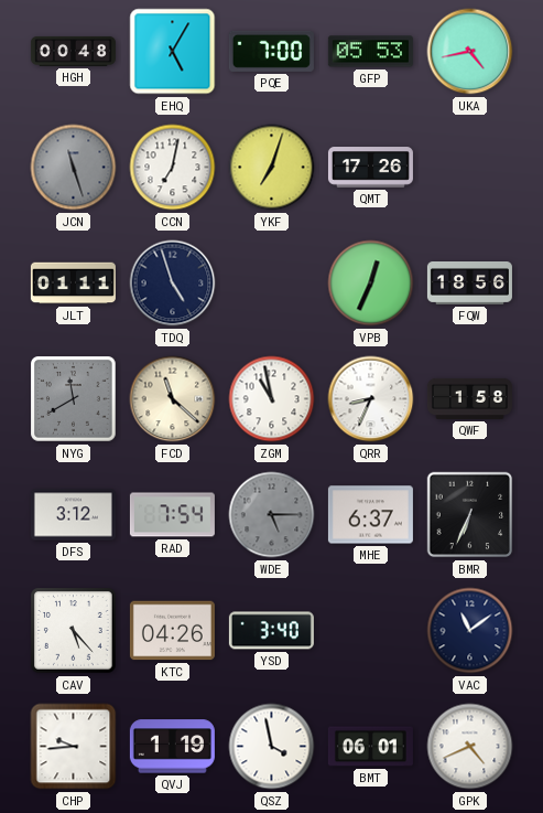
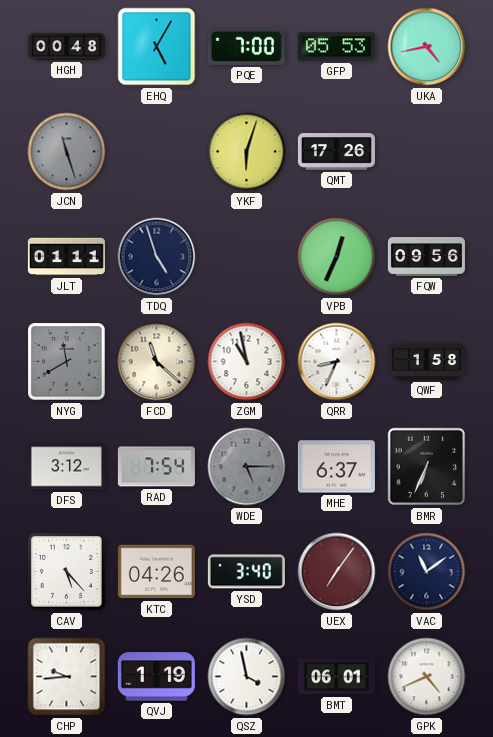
CCN: 7:02 -> none (173, 168)
YKF: 7:03 -> 6:03 (247, 152)
FQW: 18:56 -> 09:56 (426, 257)
UEX: none -> 7:06 (337, 572)
